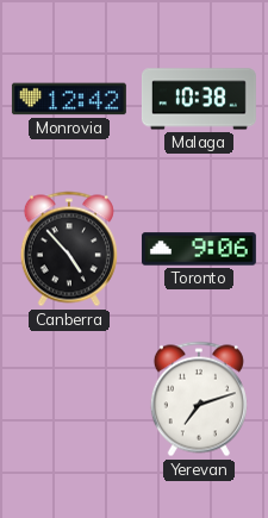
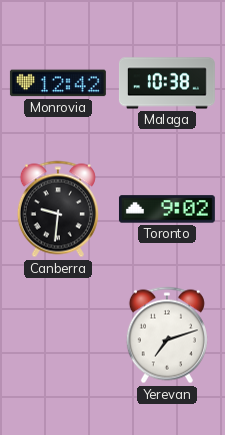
Canberra: 4:53 -> 9:31 (58, 209)
Toronto: 9:06 -> 9:02 (167, 209)
